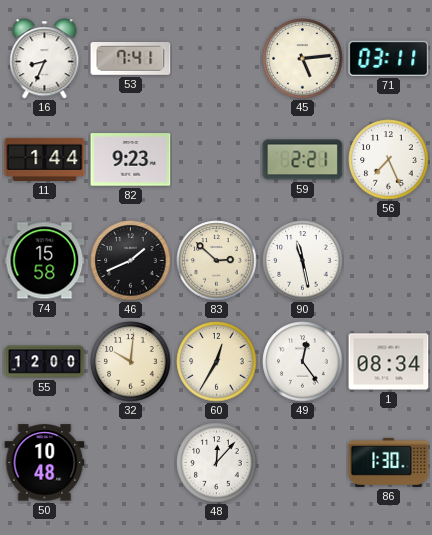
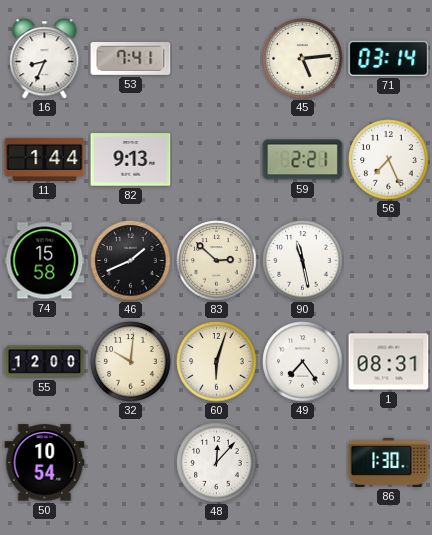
71: 03:11 -> 03:14 (389, 58)
82: 9:23 -> 9:13 (131, 160)
60: 12:35 -> 6:03 (217, 362)
49: 12:24 -> 7:24 (303, 362)
1: 08:34 -> 08:31 (389, 362)
50: 10:48 -> 10:54 (45, 463)
